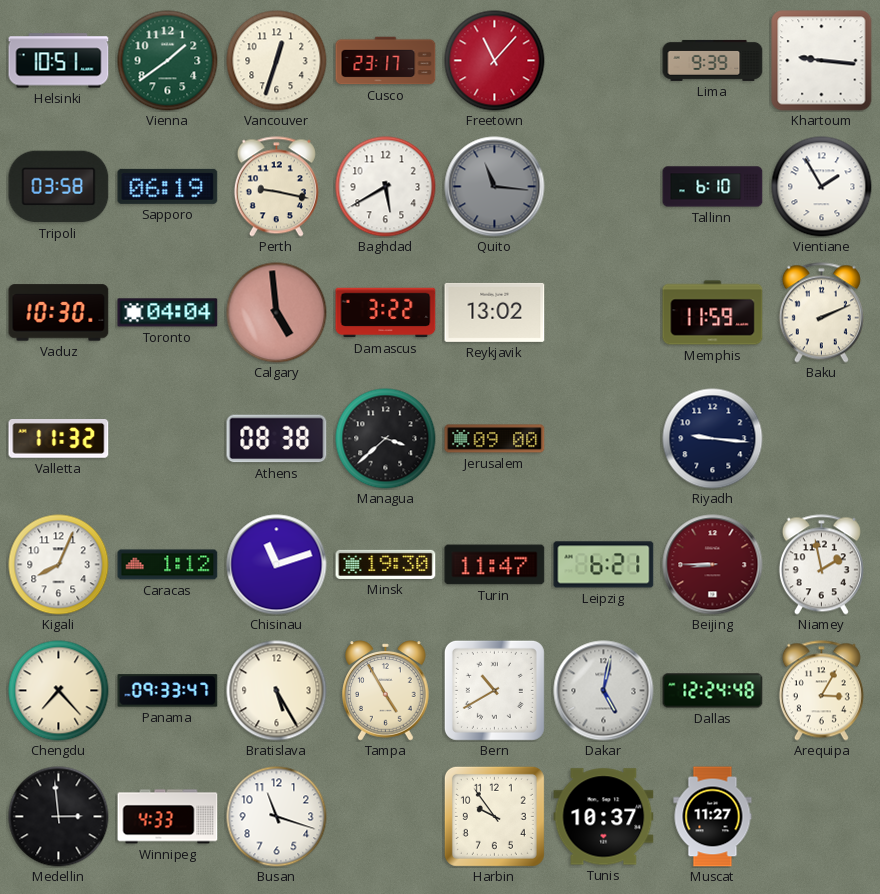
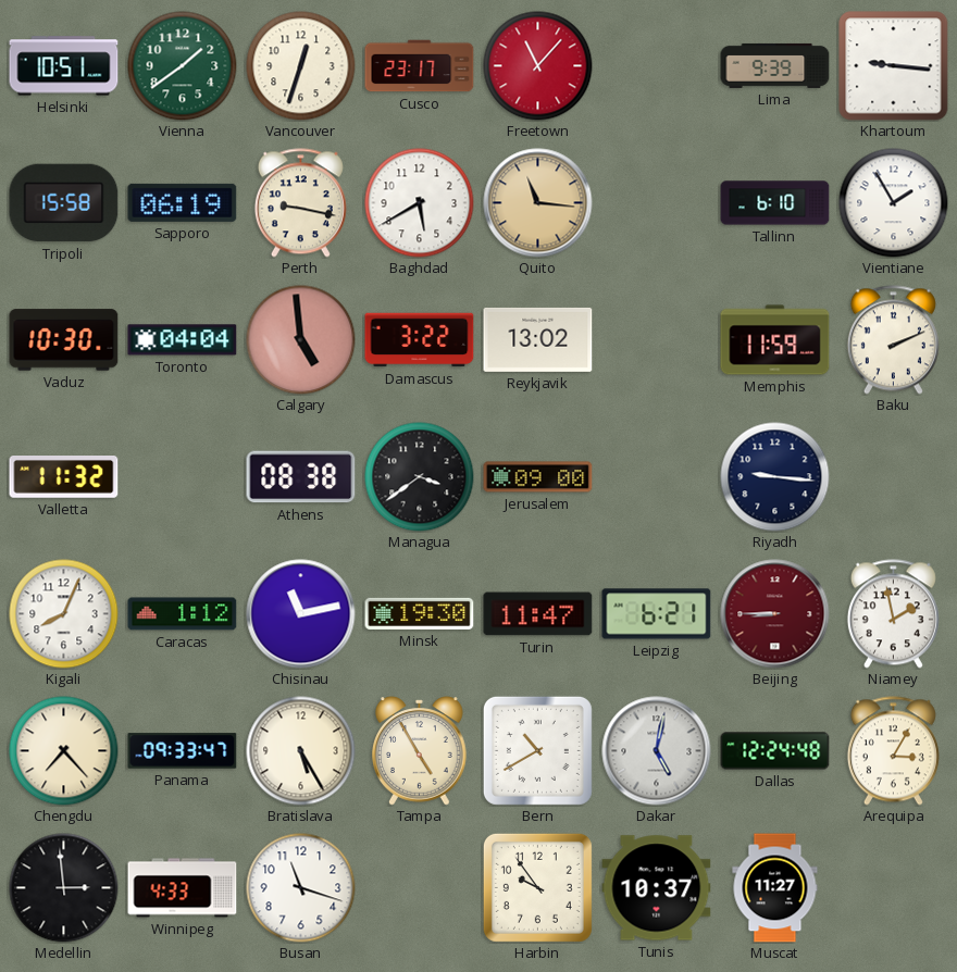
Tripoli: 03:58 -> 15:58 (64, 203)
Quito dial: grey -> champagne (538, 203)
Managua: 3:38 -> 3:39 (420, 477)
Chisinau: 11:12 -> 11:13 (301, 614)
